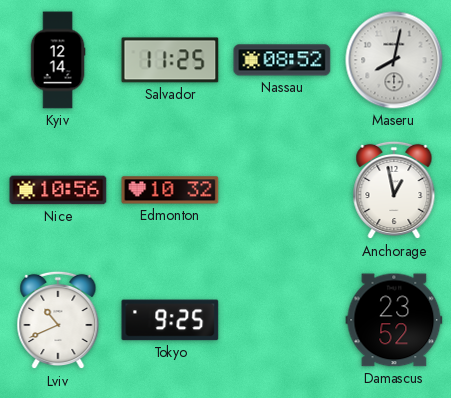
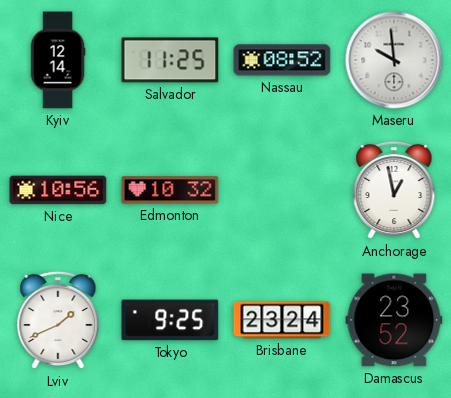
Maseru: 8:02 -> 9:59 (394, 60)
Lviv: 10:41 -> 1:41 (58, 320)
Brisbane: none -> 23:24 (282, 320)
